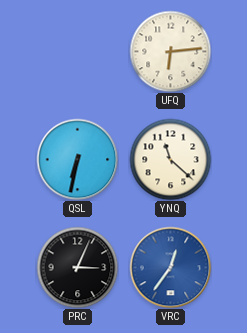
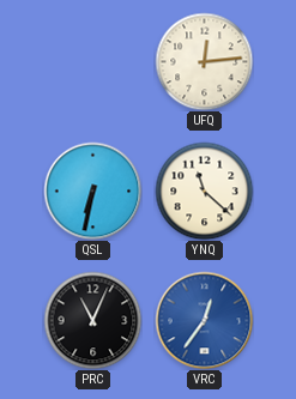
UFQ: 6:14 -> 12:14 (204, 61)
PRC: 3:04 -> 11:04 (92, 320)
